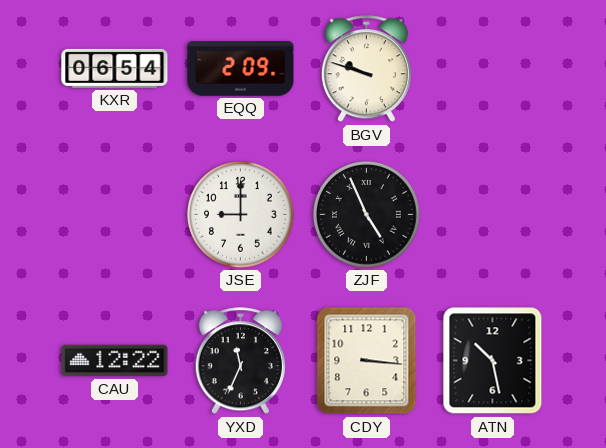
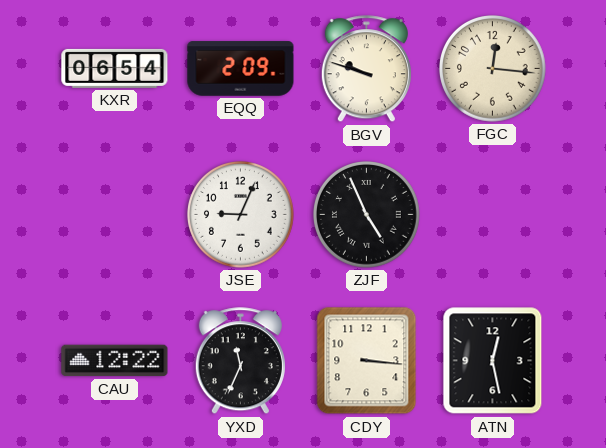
FGC: none -> 12:16 (493, 69)
JSE: 9:00 -> 9:04 (241, 215)
ATN: 10:28 -> 12:28 (493, 361)
